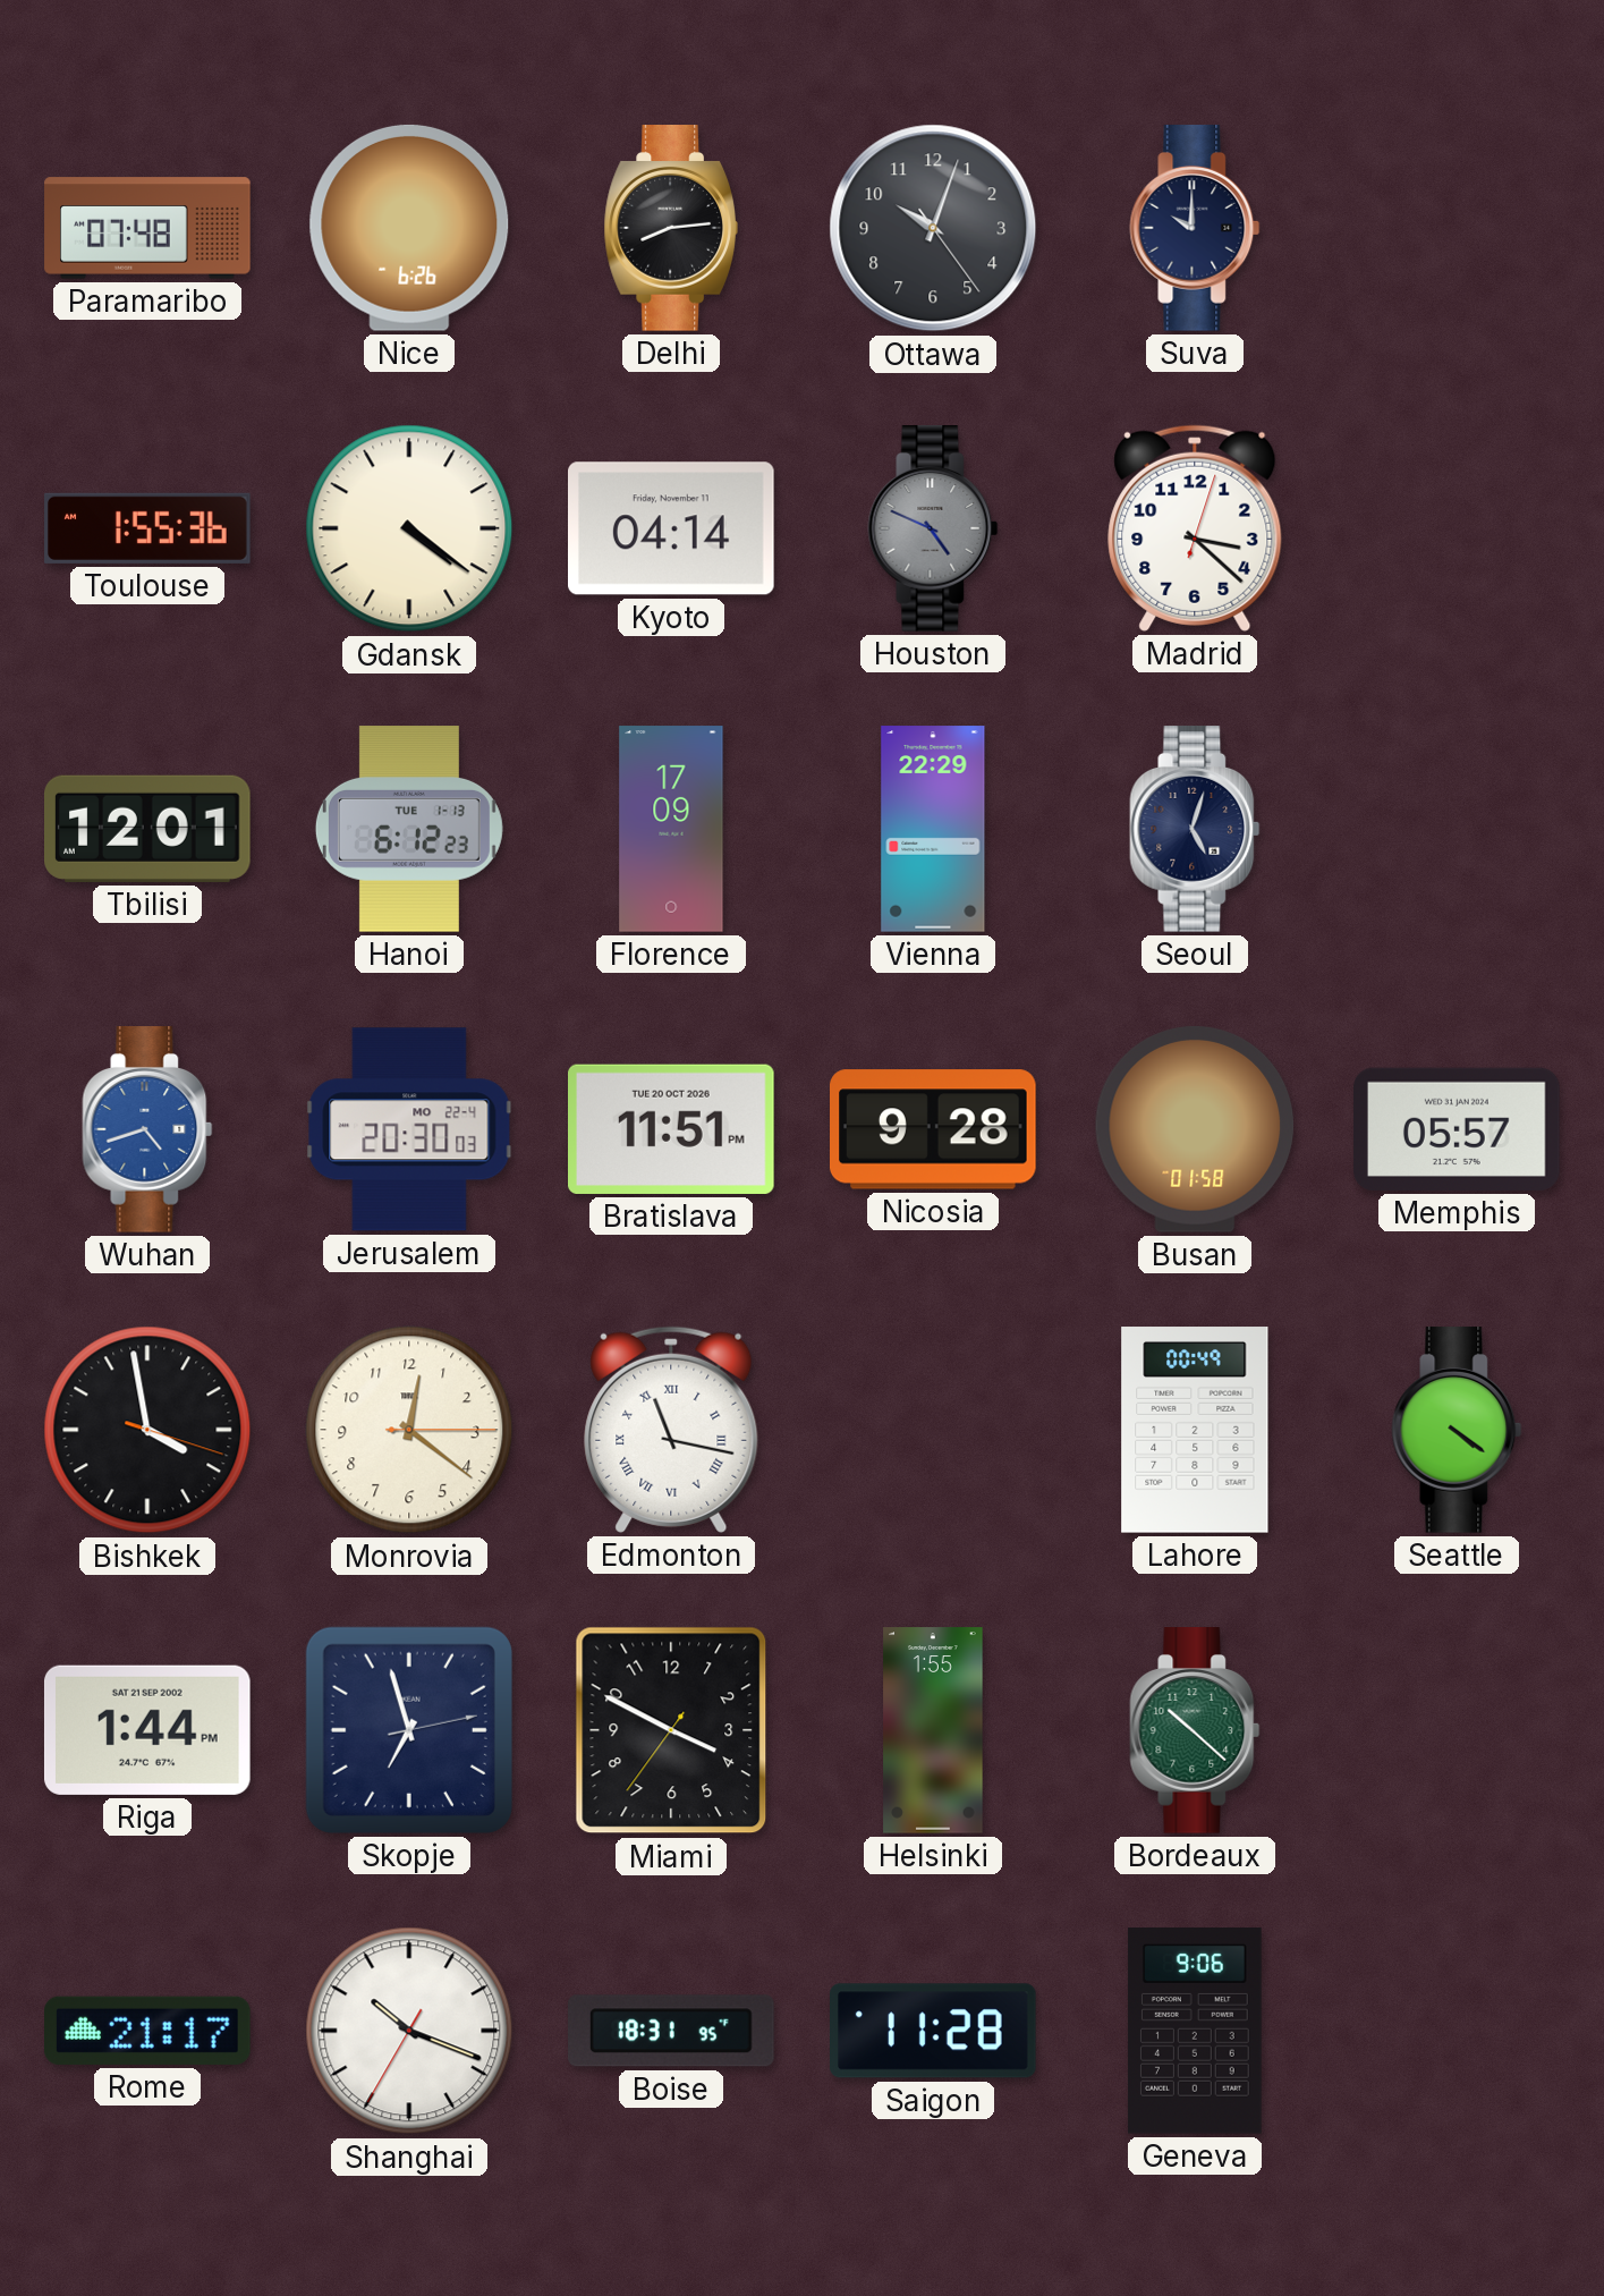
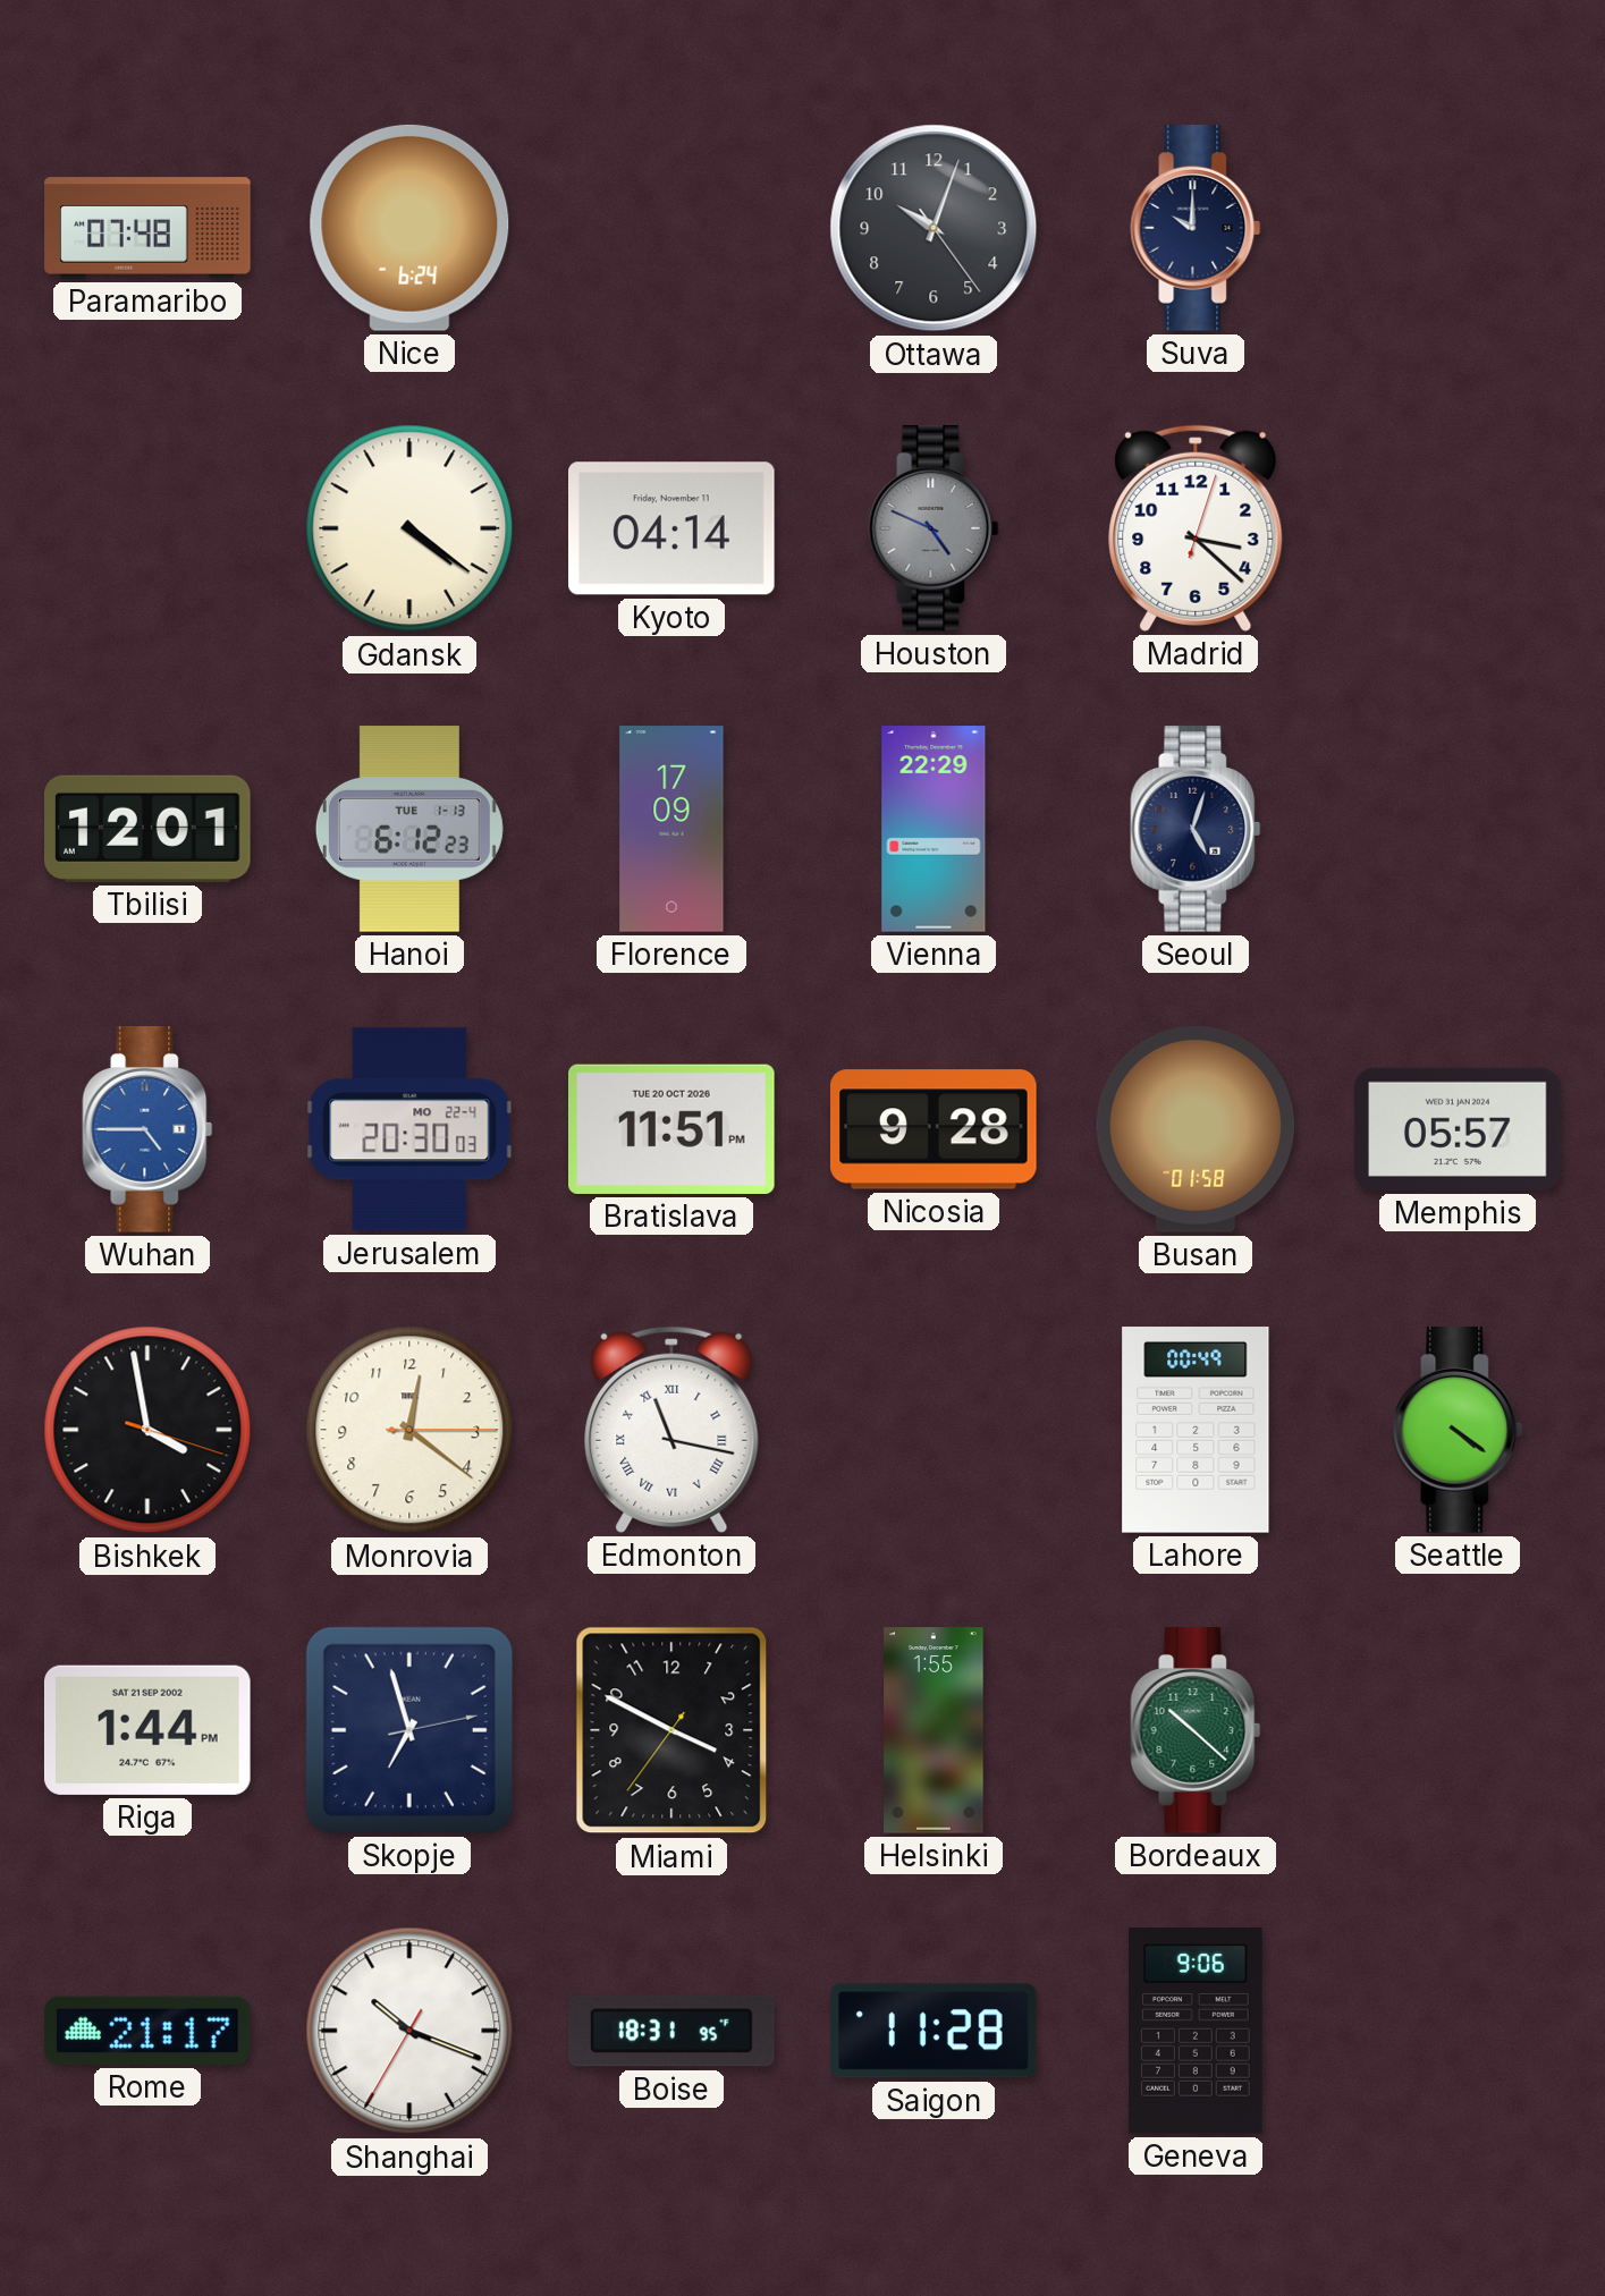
Nice: 6:26 -> 6:24 (409, 228)
Delhi: 8:14 -> none (671, 228)
Toulouse: 1:55 -> none (147, 528)
Wuhan: 4:42 -> 4:45 (147, 1129)
